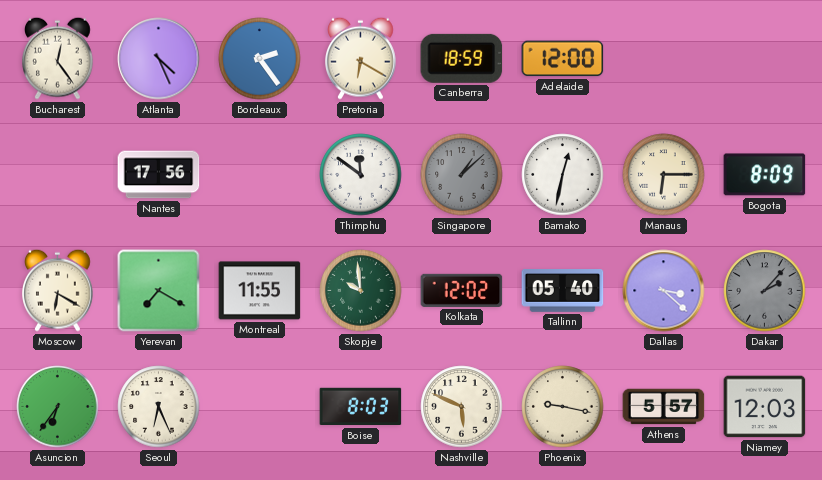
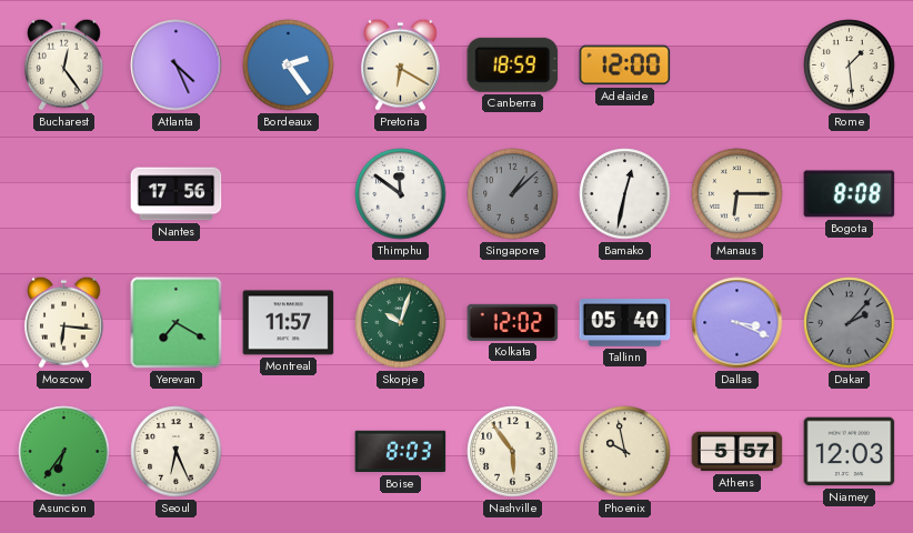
Rome: none -> 1:29 (850, 66)
Bogota: 8:09 -> 8:08 (850, 194)
Moscow: 6:20 -> 6:16 (64, 322)
Montreal: 11:55 -> 11:57 (289, 323)
Skopje: 9:59 -> 10:03 (401, 323)
Dallas: 3:22 -> 3:19 (738, 323)
Nashville: 5:49 -> 5:54 (513, 452)
Phoenix: 9:17 -> 9:58 (625, 452)
